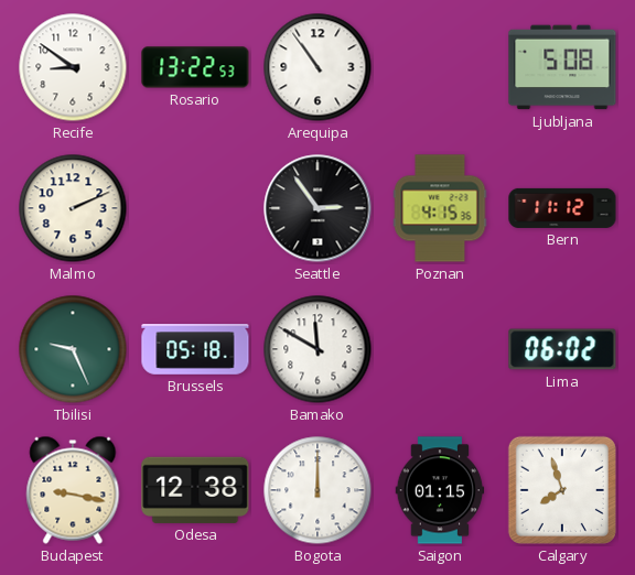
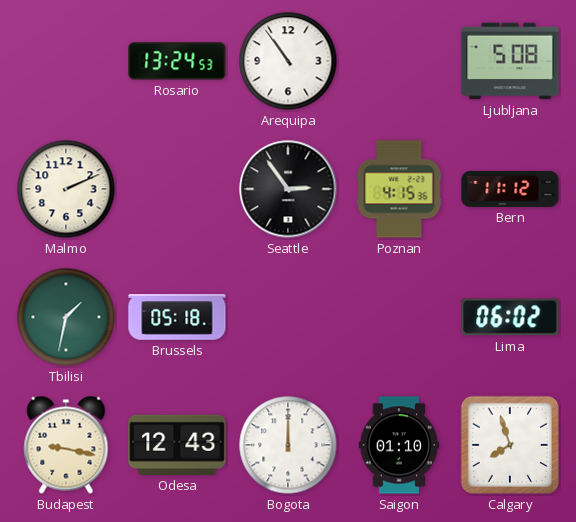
Recife: 8:51 -> none (73, 67)
Rosario: 13:22 -> 13:24 (177, 61)
Tbilisi: 9:26 -> 1:32 (66, 317)
Bamako: 11:50 -> none (317, 349)
Odesa: 12:38 -> 12:43 (177, 445)
Saigon: 01:15 -> 01:10 (399, 445)
